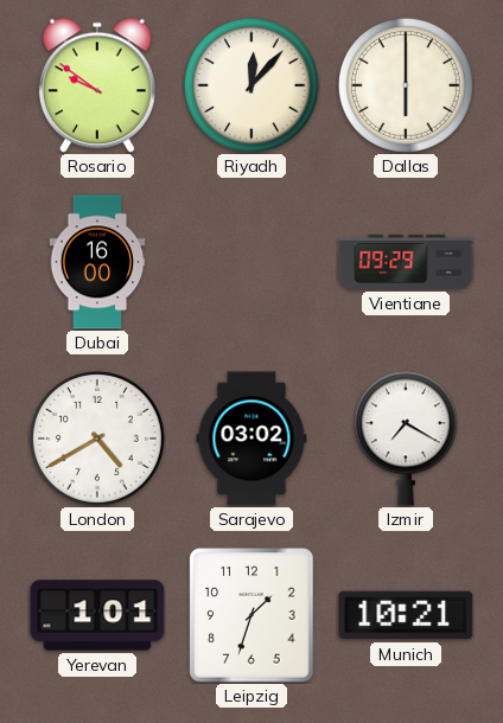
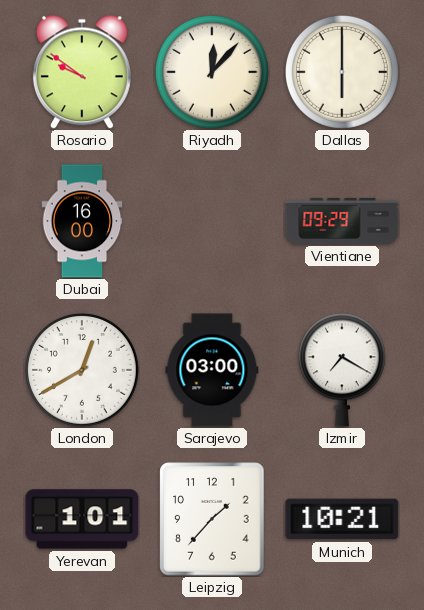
London: 4:40 -> 12:40 (82, 370)
Sarajevo: 03:02 -> 03:00 (212, 370)
Leipzig: 1:33 -> 1:37 (212, 519)
